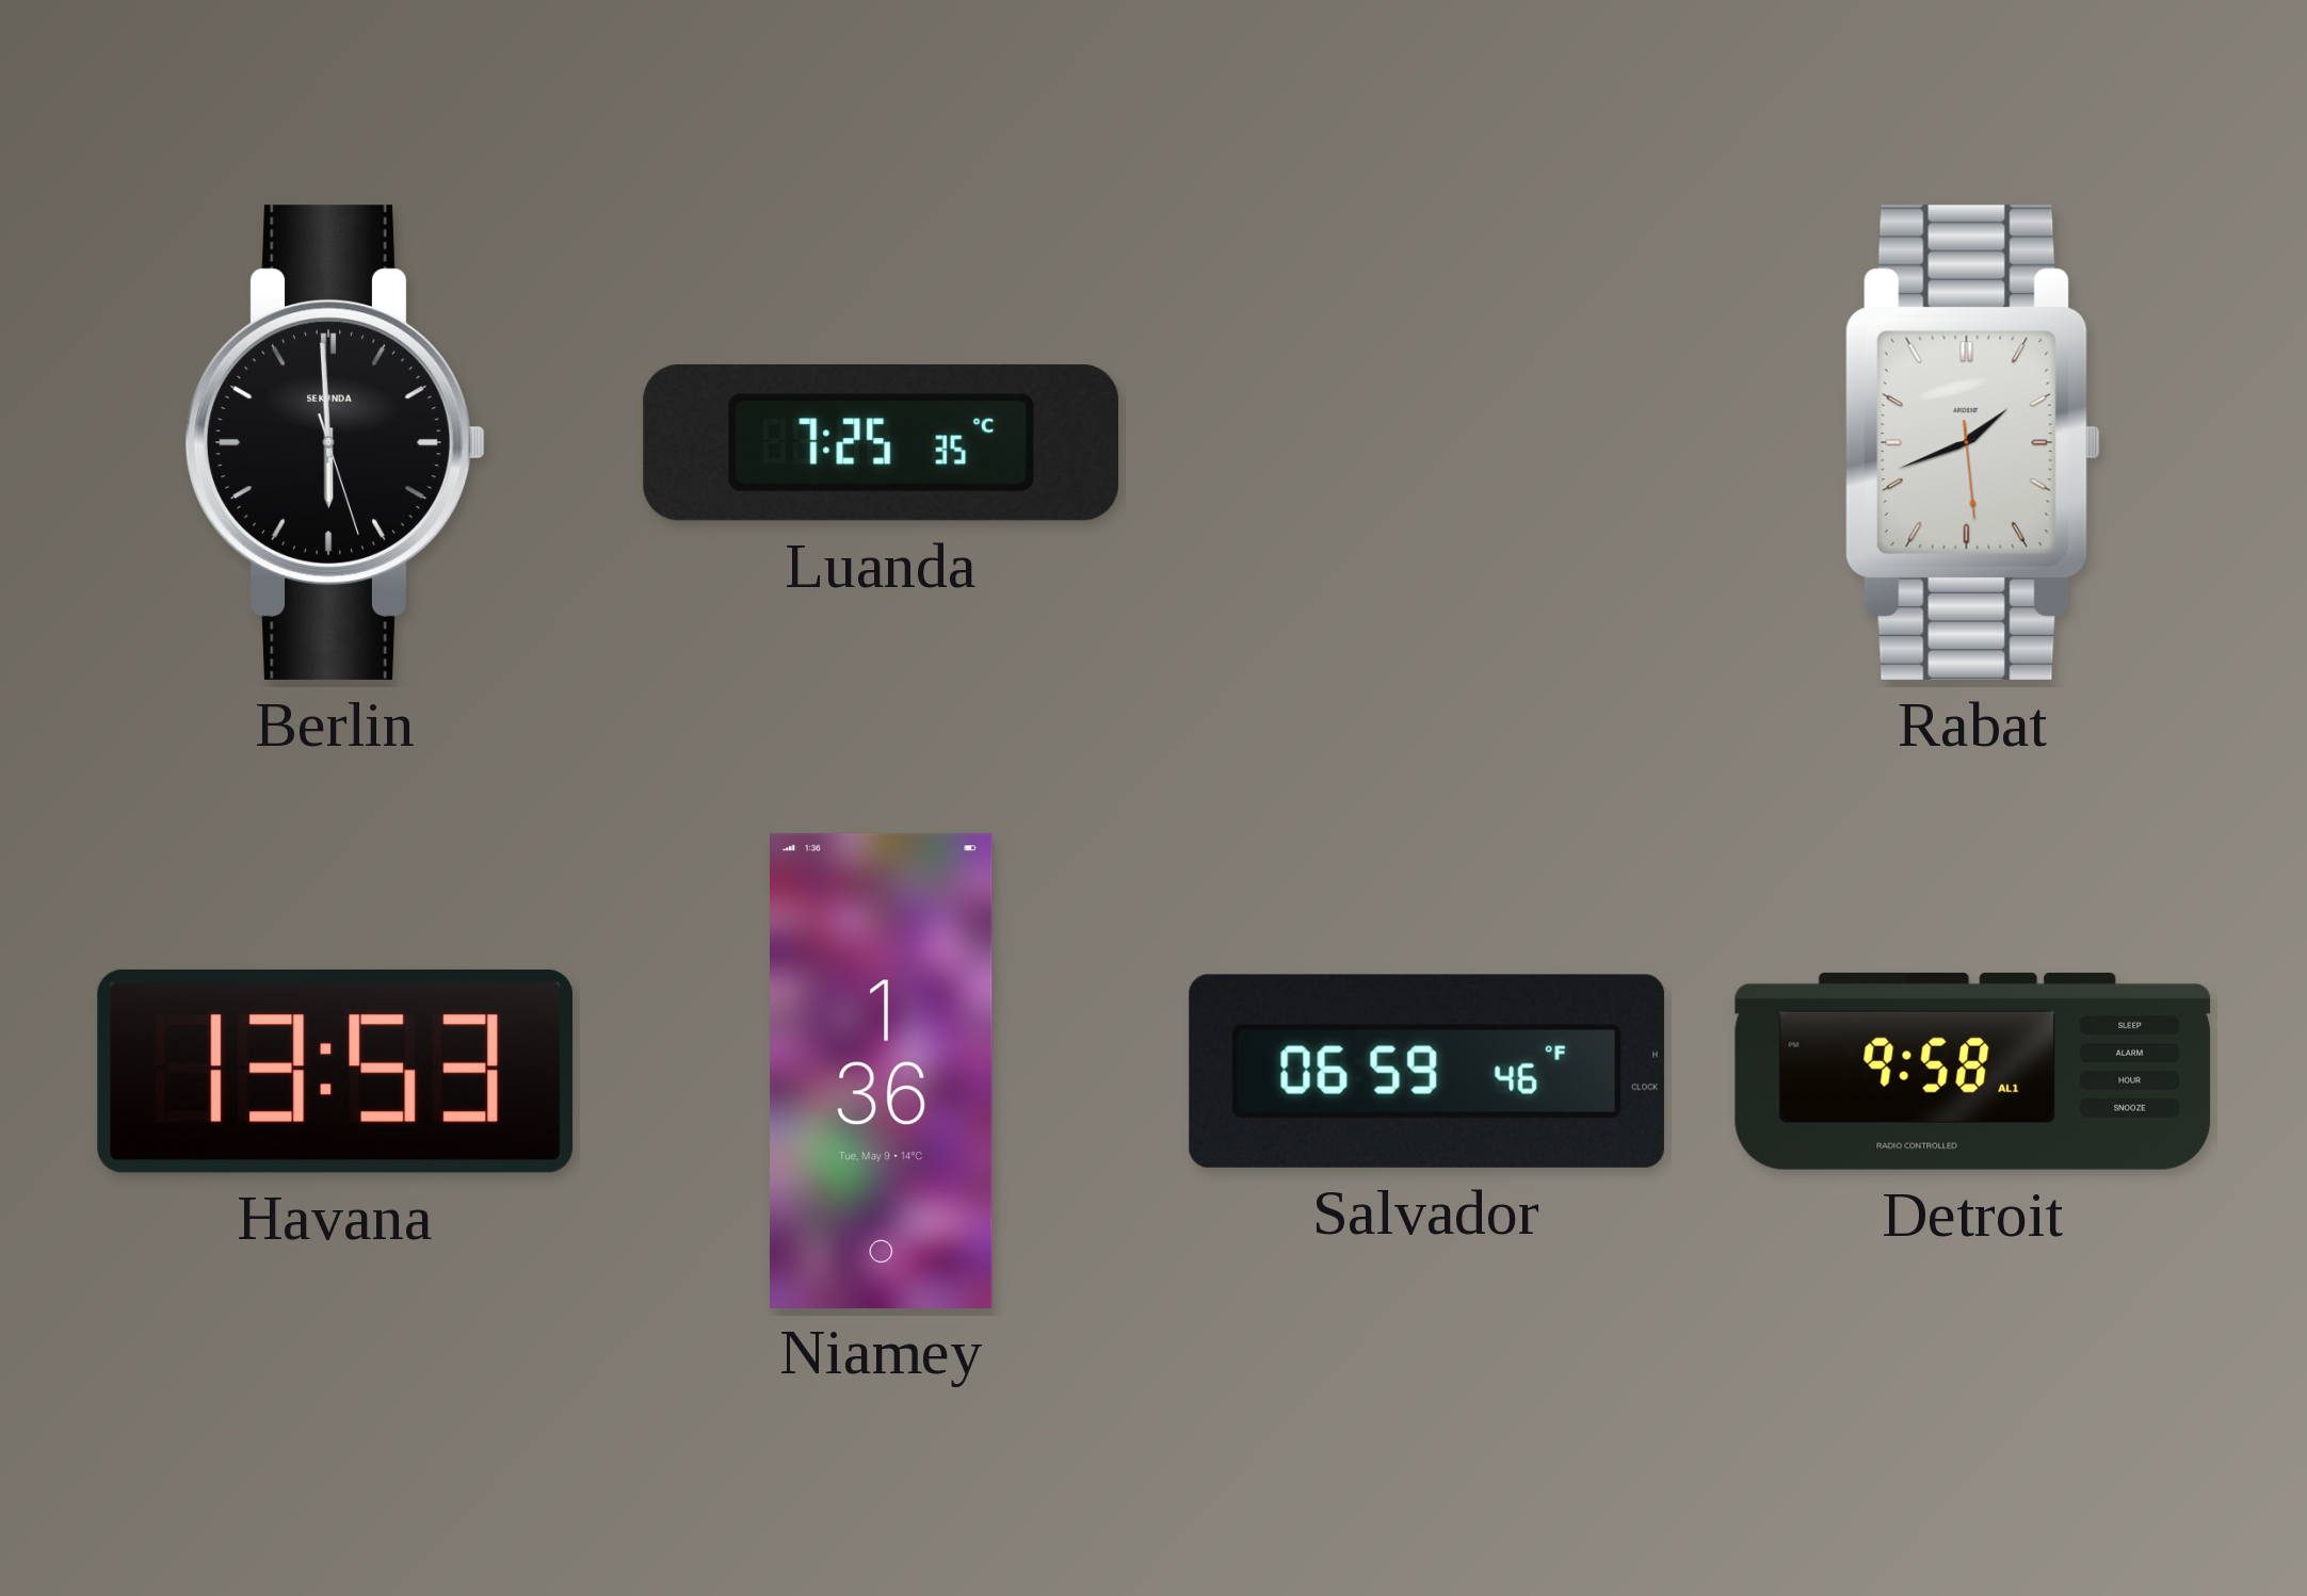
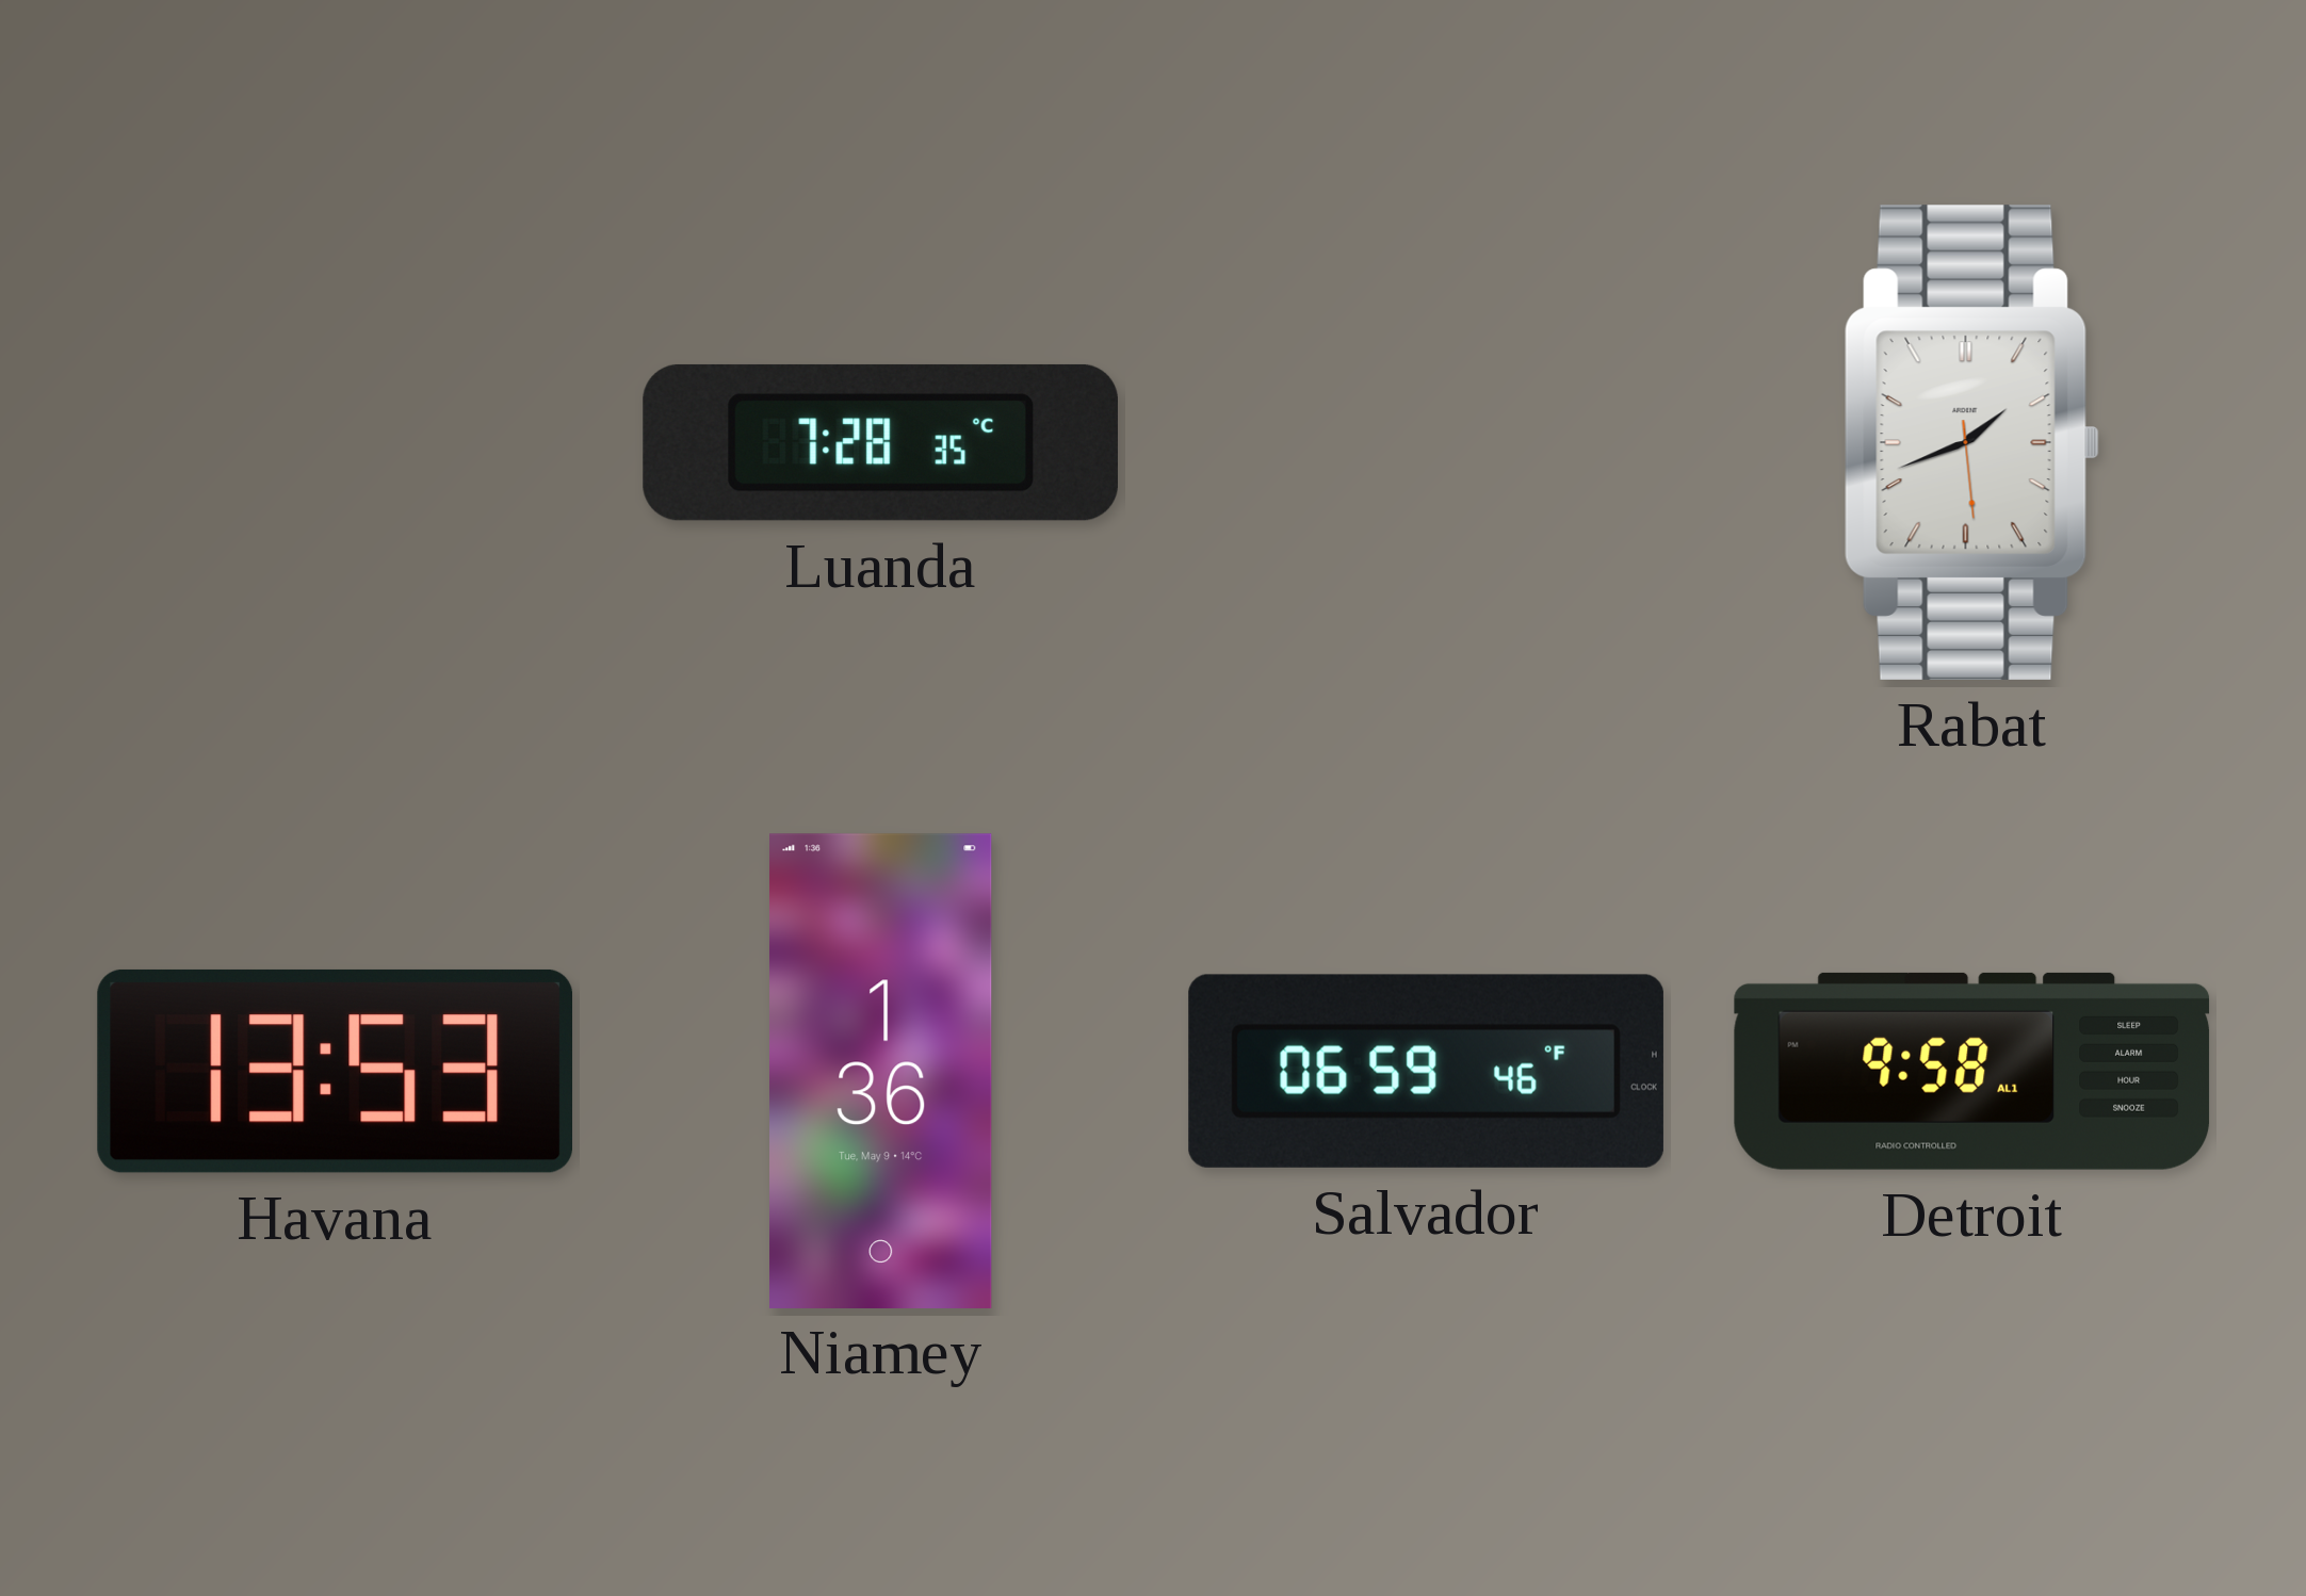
Berlin: 5:59 -> none (335, 442)
Luanda: 7:25 -> 7:28 (880, 442)
